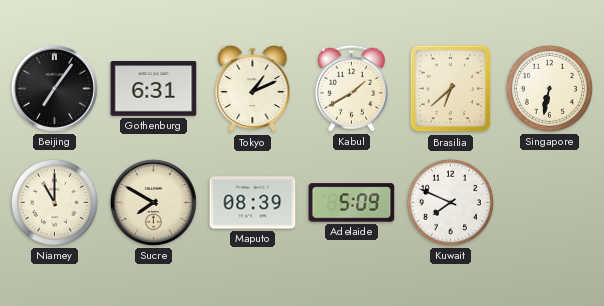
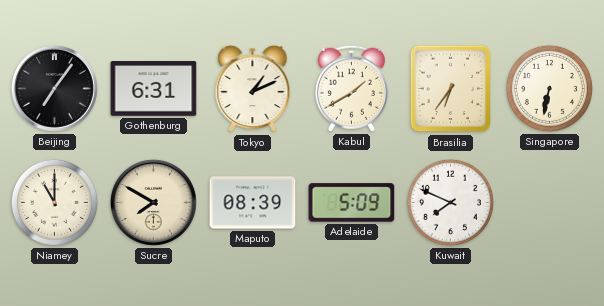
Brasilia: 6:38 -> 6:36 (451, 89)
